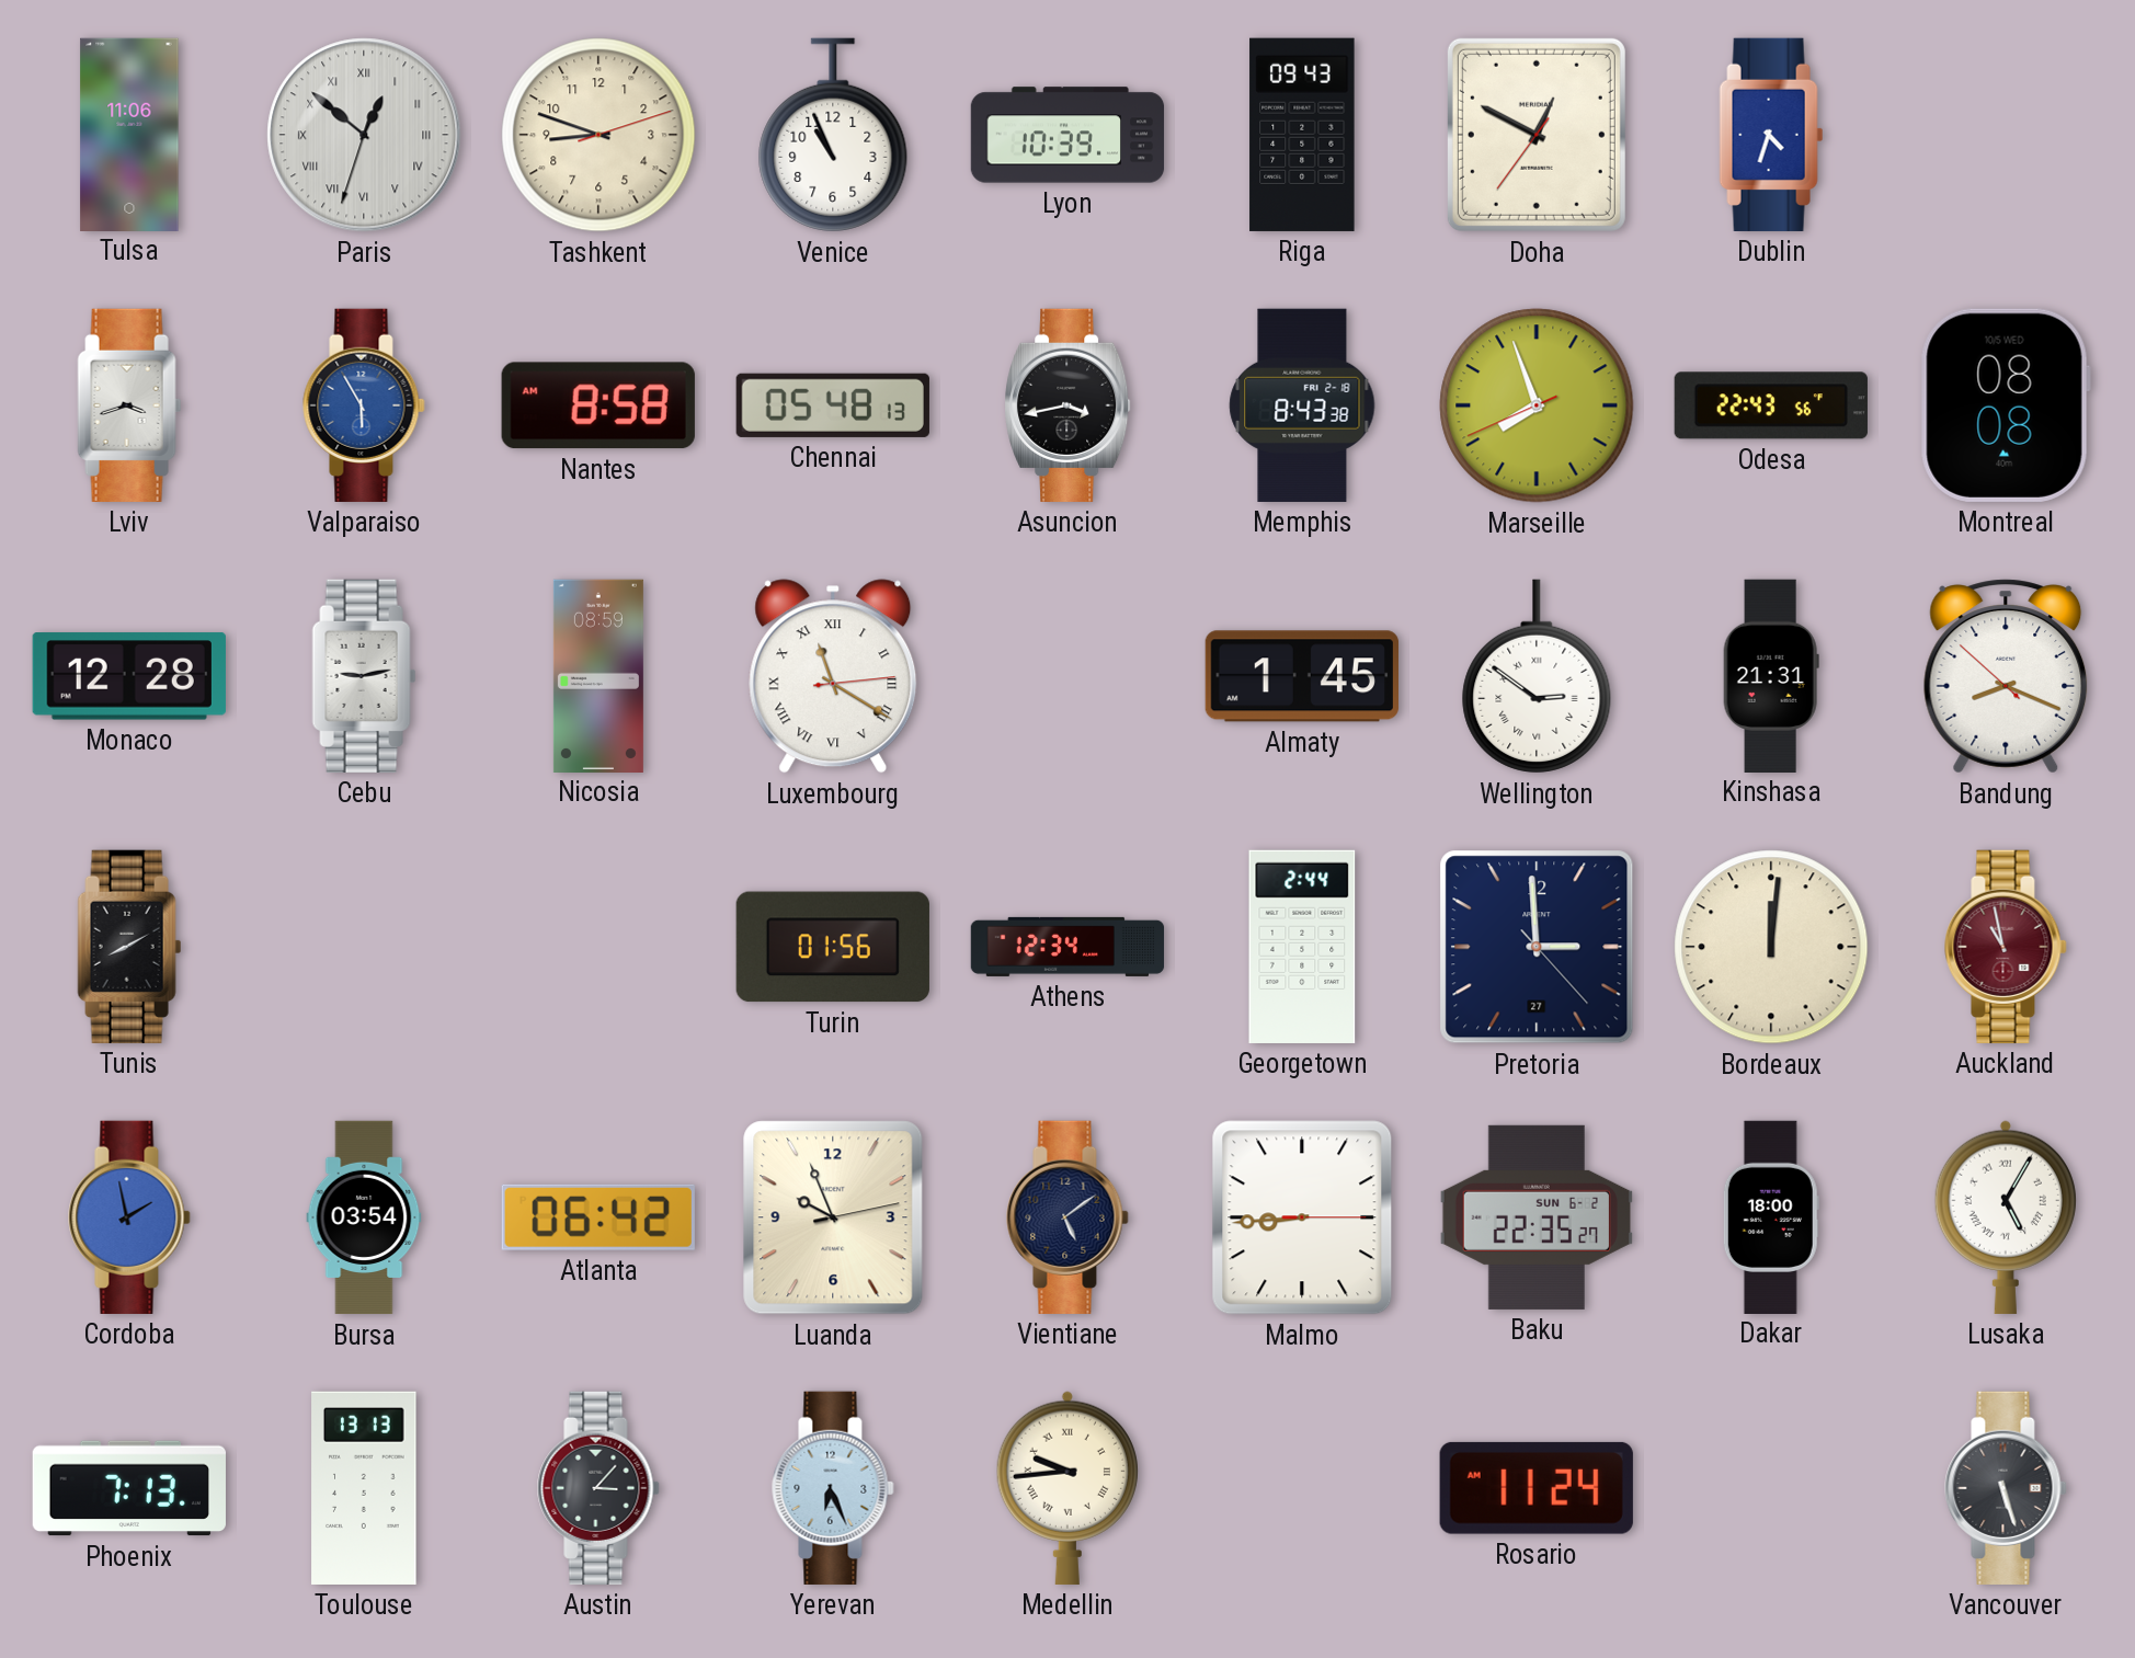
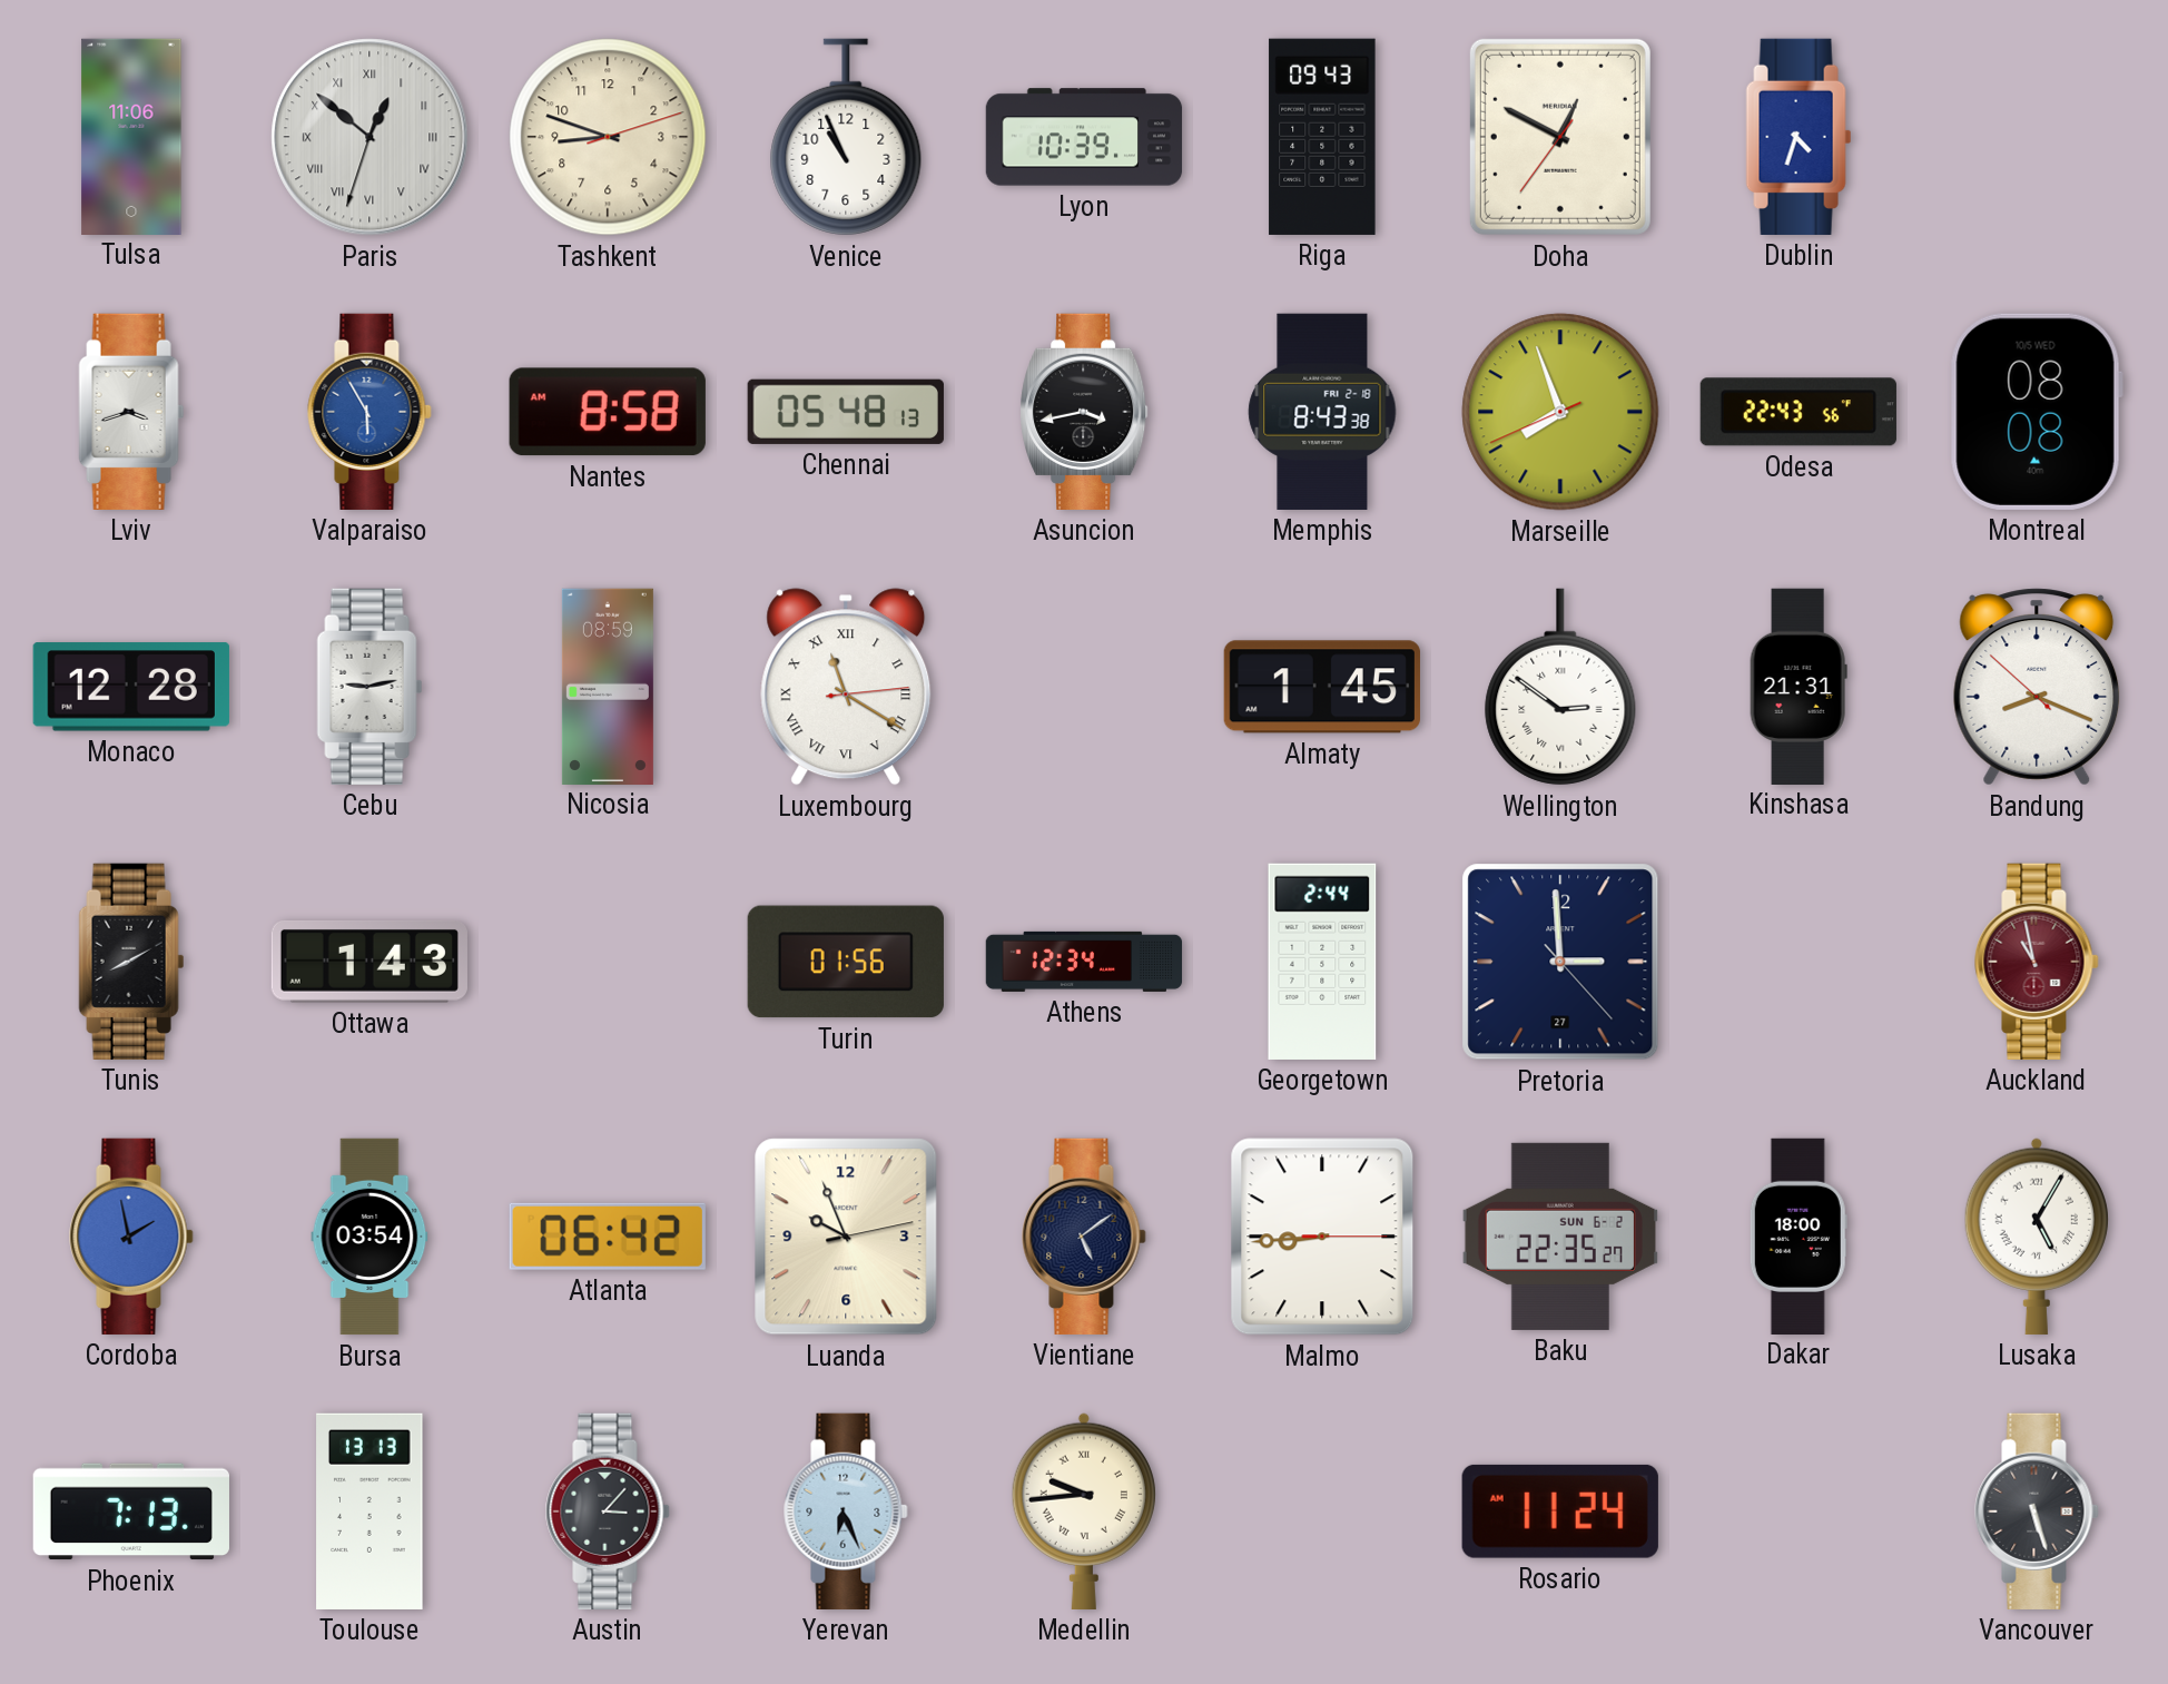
Ottawa: none -> 1:43 (369, 963)
Bordeaux: 12:01 -> none (1771, 947)
